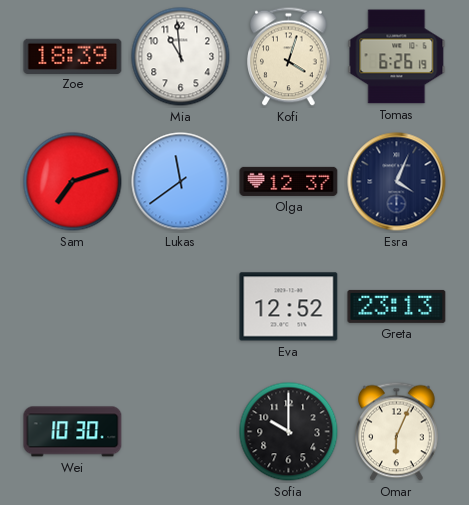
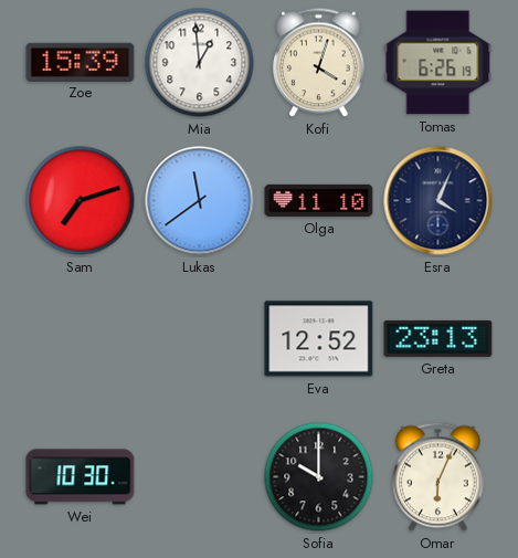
Zoe: 18:39 -> 15:39 (81, 62)
Mia: 10:59 -> 12:59 (200, 63)
Olga: 12:37 -> 11:10 (319, 200)
